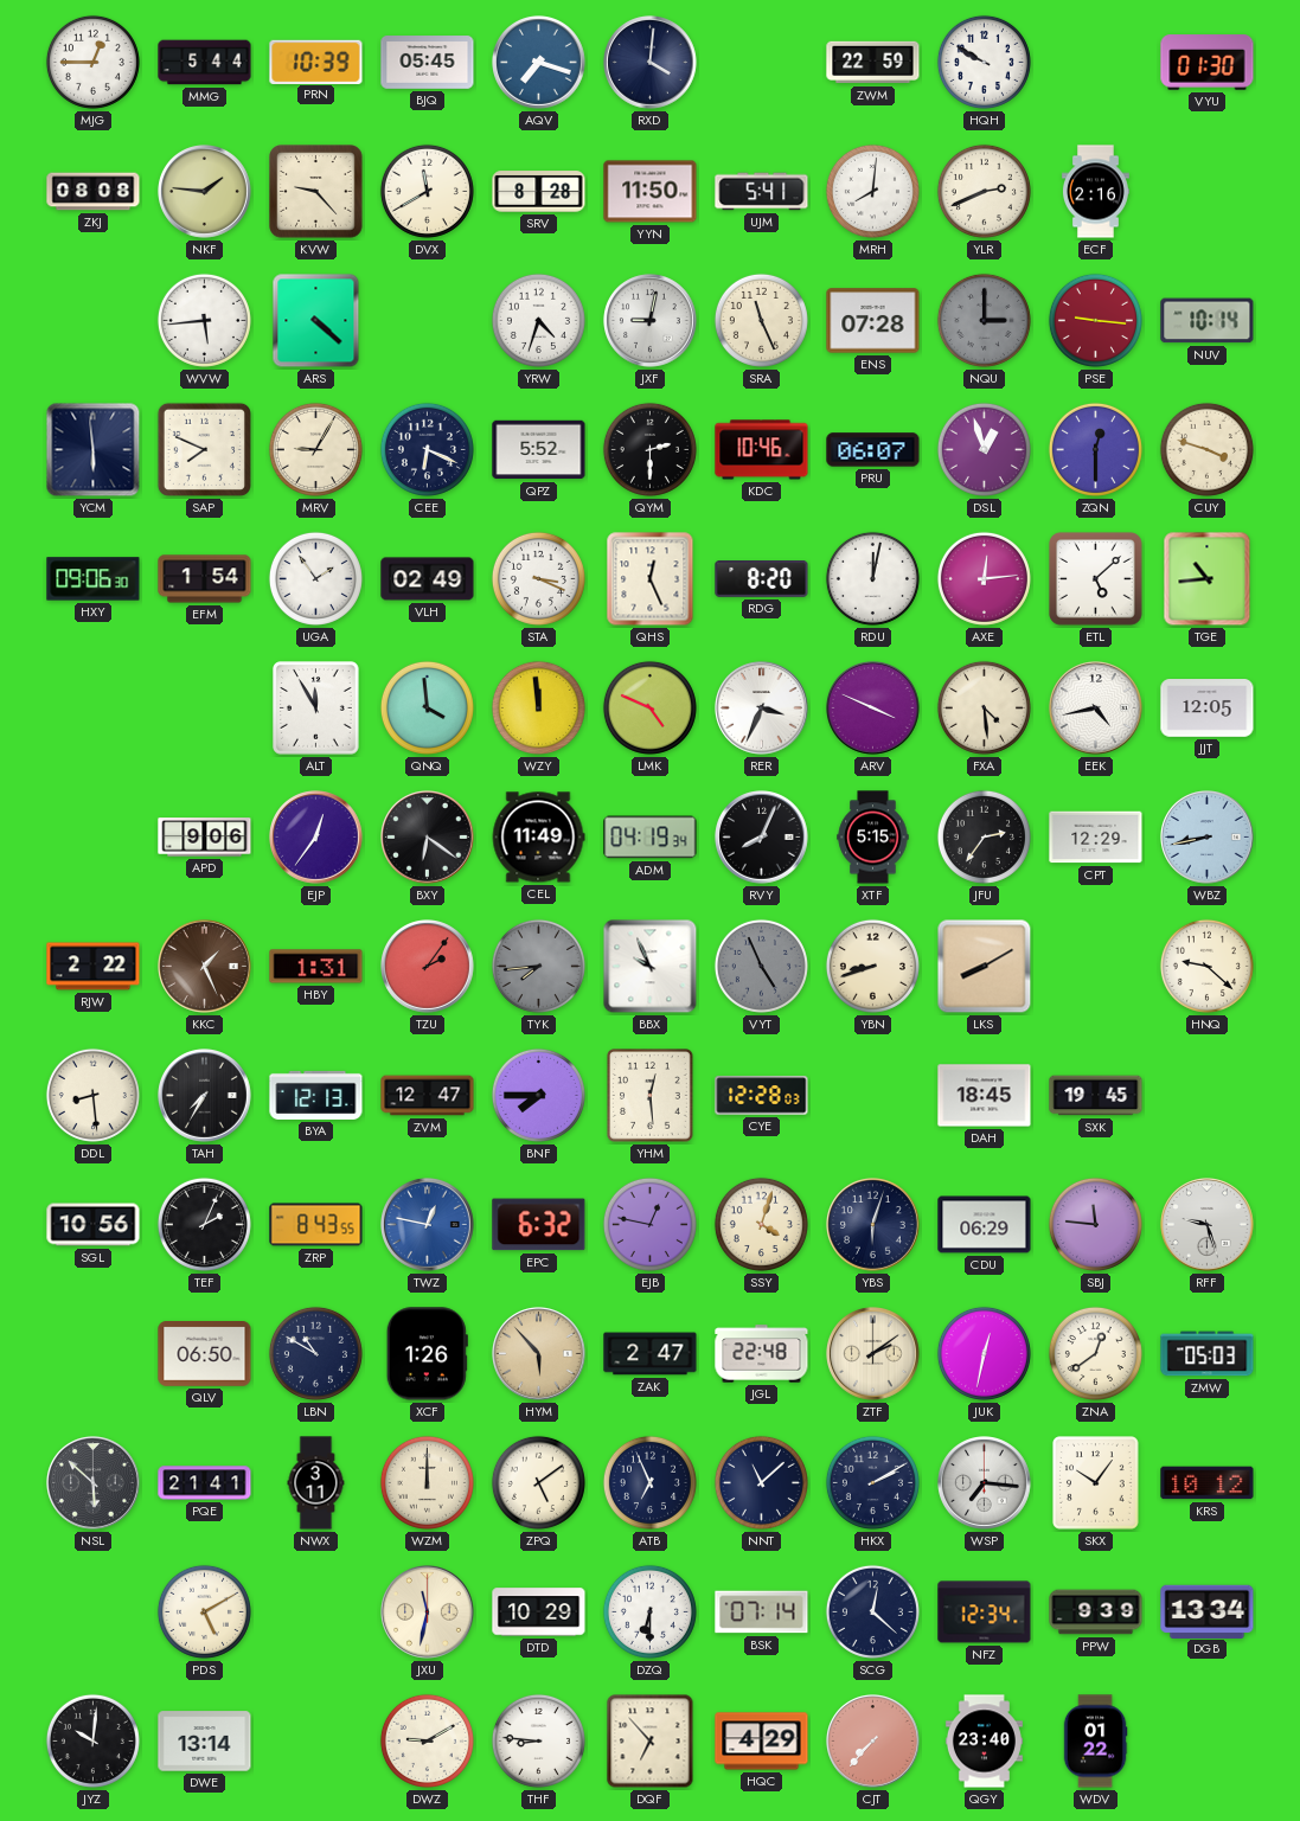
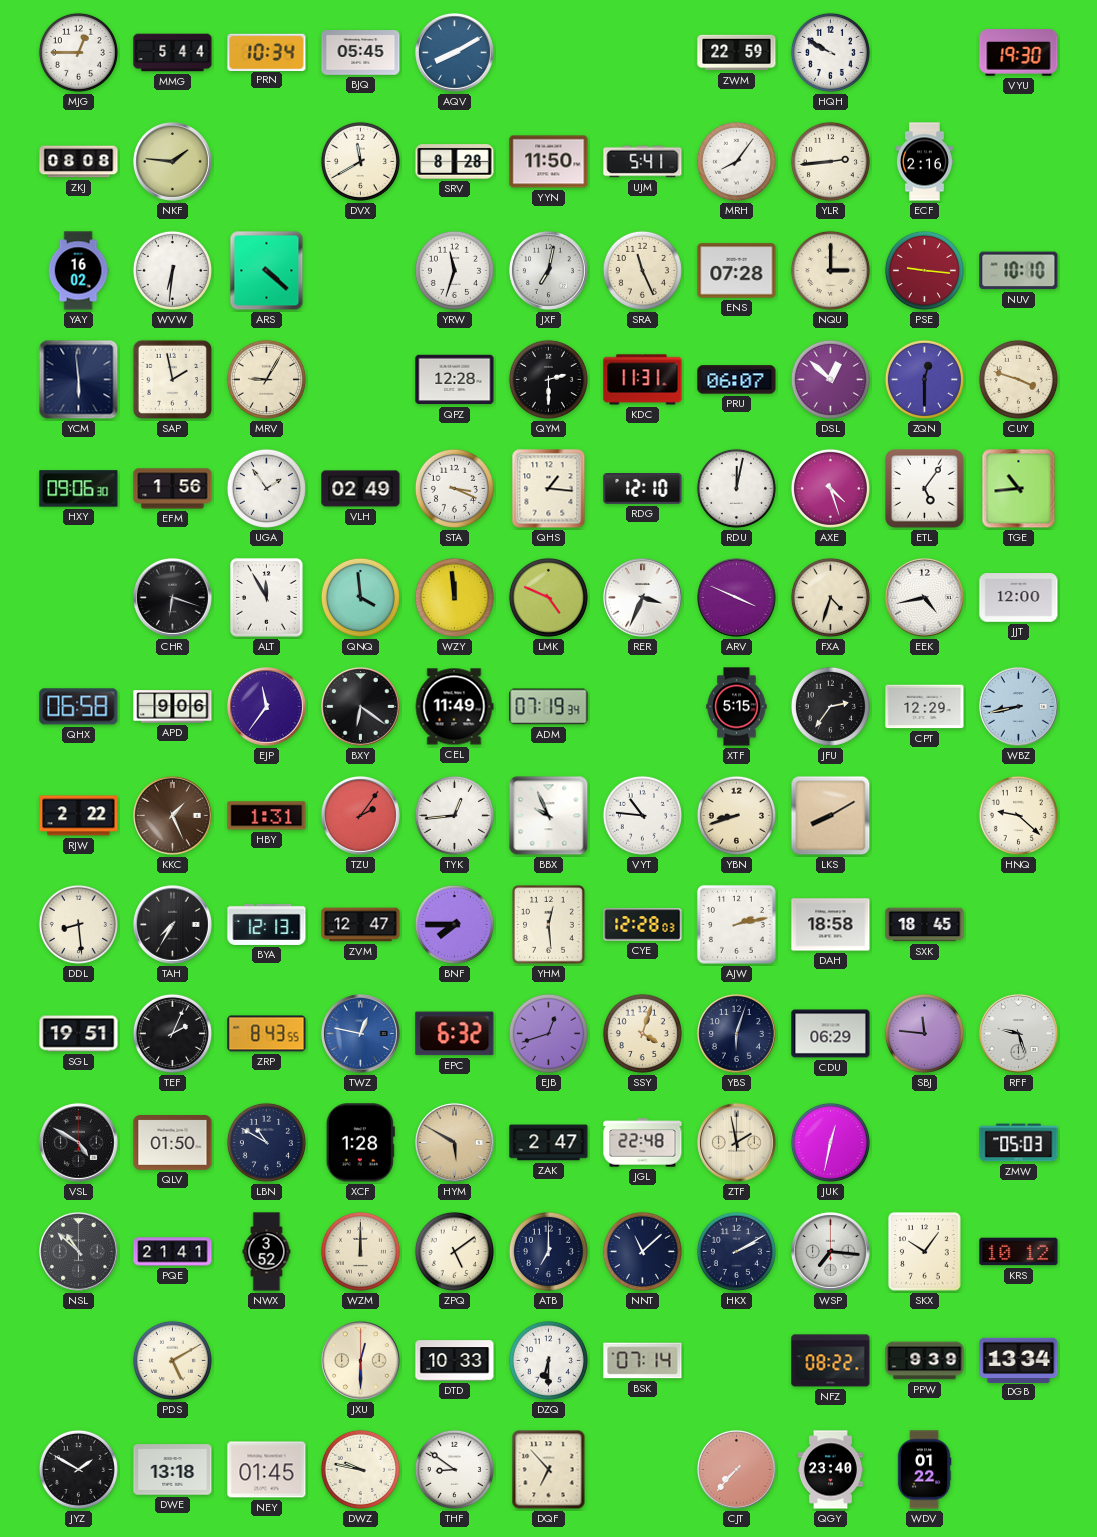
PRN: 10:39 -> 10:34 (267, 52)
AQV: 7:18 -> 8:10 (455, 53)
RXD: 4:01 -> none (651, 63)
VYU: 01:30 -> 19:30 (1019, 53)
KVW: 9:23 -> none (316, 192)
MRH: 8:01 -> 8:06 (736, 161)
YLR: 2:41 -> 2:44 (830, 161)
YAY: none -> 16:02 (78, 271)
WVW: 5:44 -> 6:31 (172, 270)
YRW: 4:33 -> 11:33 (454, 270)
JXF: 9:02 -> 7:02 (549, 271)
NQU dial: grey -> cream (830, 270)
NUV: 10:14 -> 10:10 (1019, 271)
SAP: 7:49 -> 1:58 (172, 379)
CEE: 6:19 -> none (427, 449)
QPZ: 5:52 -> 12:28 (455, 380)
KDC: 10:46 -> 11:31 (643, 380)
DSL: 12:57 -> 12:52 (830, 379)
EFM: 1:54 -> 1:56 (173, 489)
QHS: 12:26 -> 1:16 (549, 489)
RDG: 8:20 -> 12:10 (643, 489)
AXE: 12:14 -> 4:27 (830, 488)
ETL: 5:08 -> 5:06 (925, 489)
CHR: none -> 6:18 (173, 598)
FXA: 4:29 -> 4:33 (830, 597)
JJT: 12:05 -> 12:00 (1019, 598)
QHX: none -> 06:58 (79, 707)
EJP: 12:36 -> 11:36 (267, 707)
ADM: 04:19 -> 07:19 (549, 707)
RVY: 8:04 -> none (762, 838)
TYK: 7:44 -> 12:44 (454, 815)
TYK dial: grey -> white (454, 815)
VYT: 4:56 -> 10:46 (642, 815)
VYT dial: grey -> white (642, 815)
AJW: none -> 2:13 (736, 924)
DAH: 18:45 -> 18:58 (831, 925)
SXK: 19:45 -> 18:45 (925, 925)
SGL: 10:56 -> 19:51 (79, 1034)
EJB: 12:47 -> 12:42 (548, 1033)
VSL: none -> 4:50 (79, 1143)
QLV: 06:50 -> 01:50 (173, 1143)
XCF: 1:26 -> 1:28 (360, 1143)
HYM: 5:53 -> 5:50 (455, 1143)
ZTF: 2:09 -> 1:58 (737, 1143)
ZNA: 12:39 -> none (1095, 1353)
NSL: 5:52 -> 10:52 (79, 1252)
NWX: 3:11 -> 3:52 (267, 1252)
ATB: 6:56 -> 7:00 (548, 1251)
JXU: 11:32 -> 12:30 (361, 1361)
DTD: 10:29 -> 10:33 (455, 1361)
SCG: 12:22 -> none (872, 1611)
NFZ: 12:34 -> 08:22 (831, 1361)
JYZ: 10:01 -> 1:50 (78, 1469)
DWE: 13:14 -> 13:18 (173, 1470)
NEY: none -> 01:45 (267, 1470)
DWZ: 9:10 -> 9:47 (360, 1469)
THF: 8:46 -> 8:51 (454, 1469)
HQC: 4:29 -> none (762, 1742)
